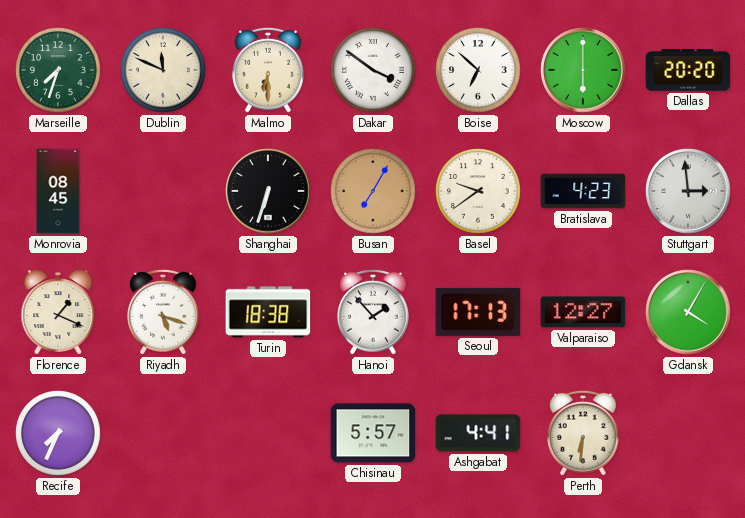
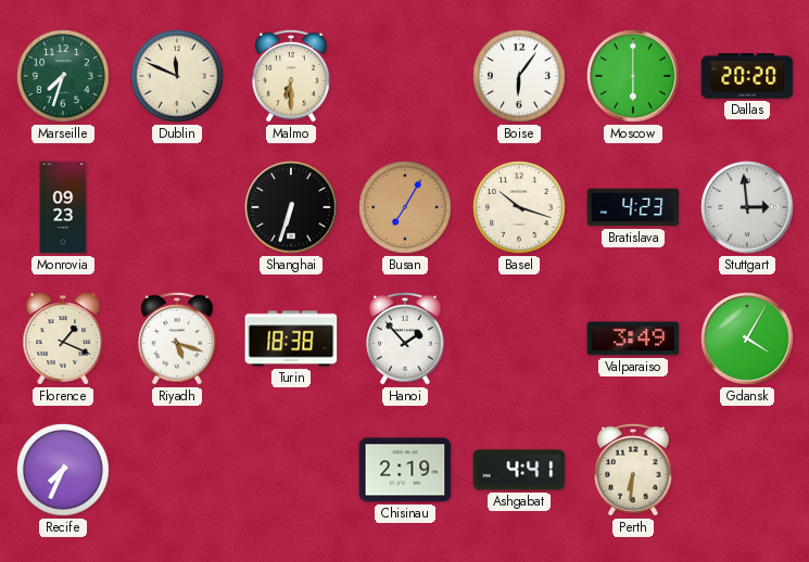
Dakar: 3:51 -> none (373, 70)
Boise: 6:52 -> 6:06 (519, 76)
Monrovia: 08:45 -> 09:23 (63, 207)
Basel: 9:39 -> 10:18 (519, 207)
Seoul: 17:13 -> none (478, 312)
Valparaiso: 12:27 -> 3:49 (633, 339)
Chisinau: 5:57 -> 2:19 (405, 470)
